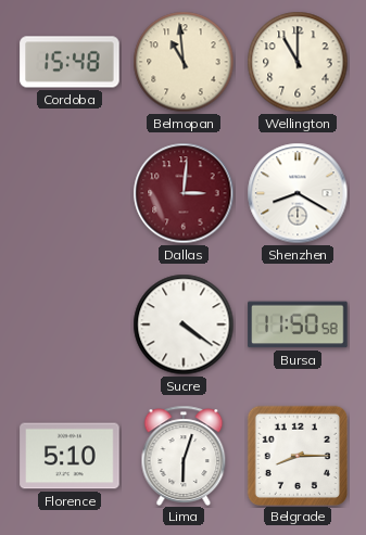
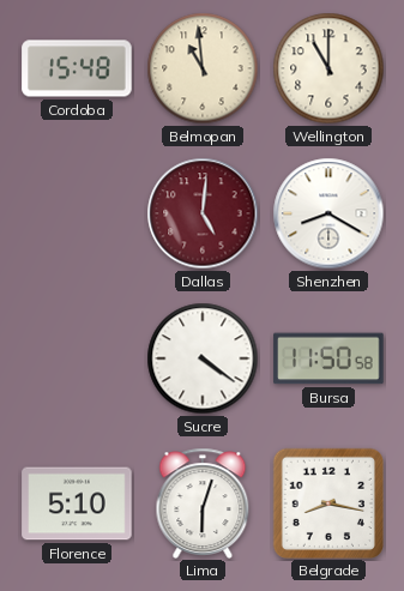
Dallas: 3:01 -> 5:01 (203, 213)
Belgrade: 8:15 -> 8:17 (327, 502)
